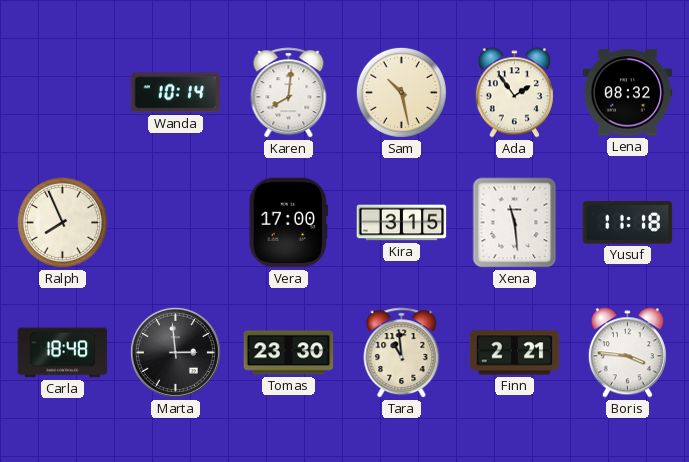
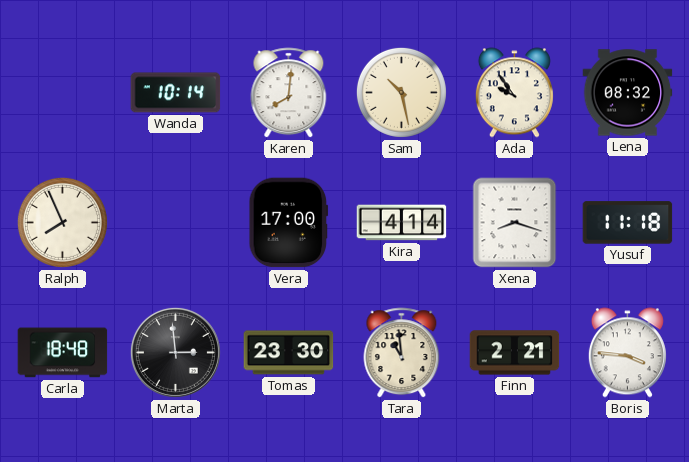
Ada: 1:54 -> 9:54 (514, 93)
Kira: 3:15 -> 4:14 (402, 223)
Xena: 11:29 -> 8:18 (515, 223)
